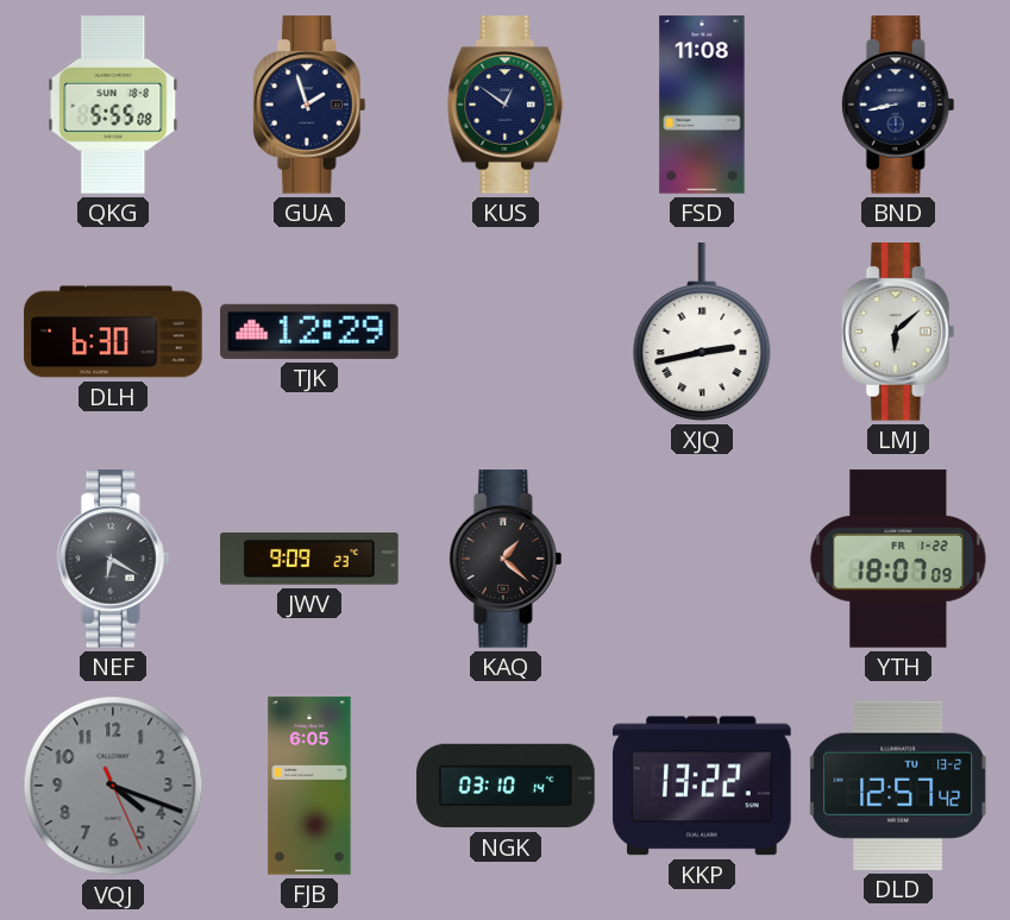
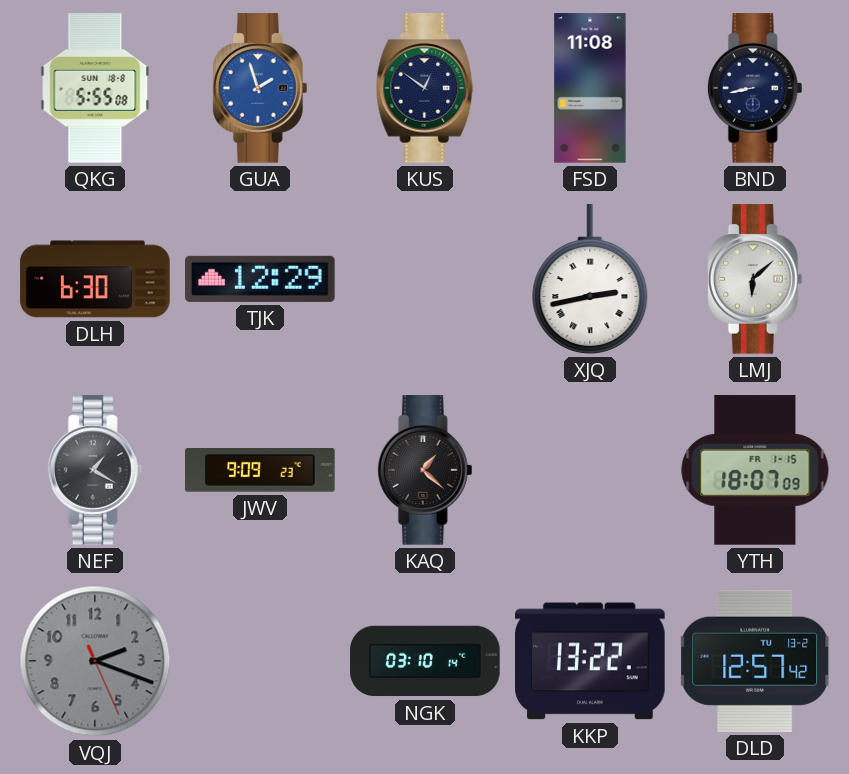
GUA dial: navy -> blue (260, 88)
NEF: 6:20 -> 1:20 (95, 470)
YTH date: FR 1-22 -> FR 1-15 (755, 470)
VQJ: 4:18 -> 2:18 (95, 661)
FJB: 6:05 -> none (309, 786)
